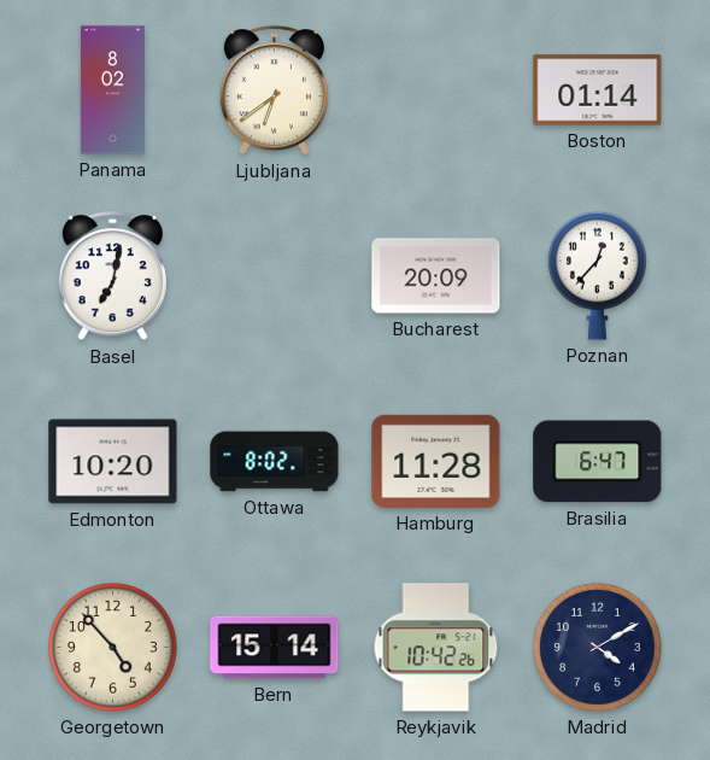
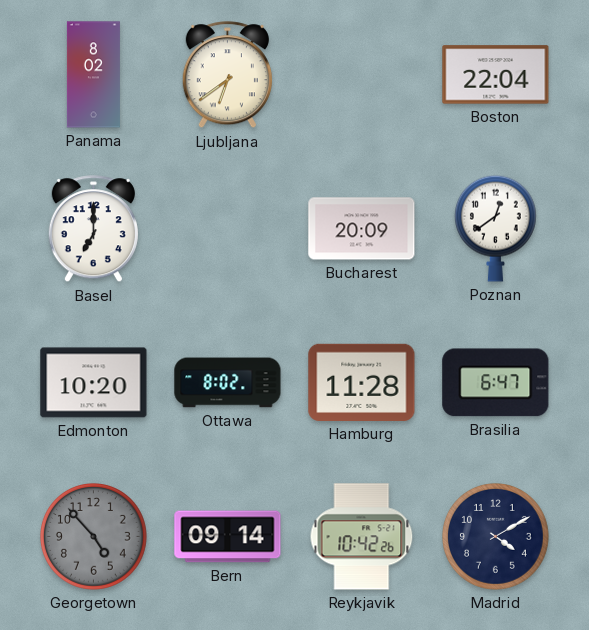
Boston: 01:14 -> 22:04 (496, 75)
Basel: 7:02 -> 7:00 (93, 229)
Poznan: 12:37 -> 12:39 (495, 228)
Georgetown dial: cream -> grey (94, 537)
Bern: 15:14 -> 09:14 (228, 537)
